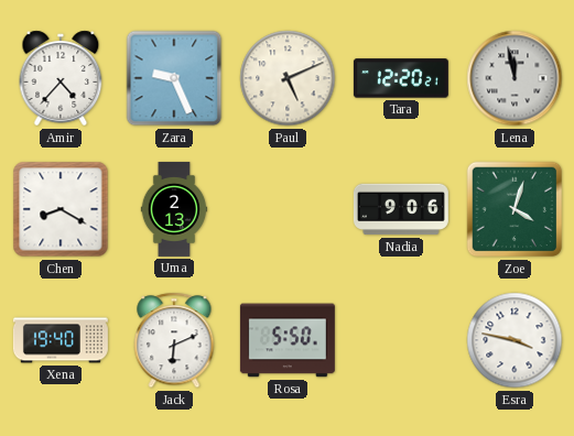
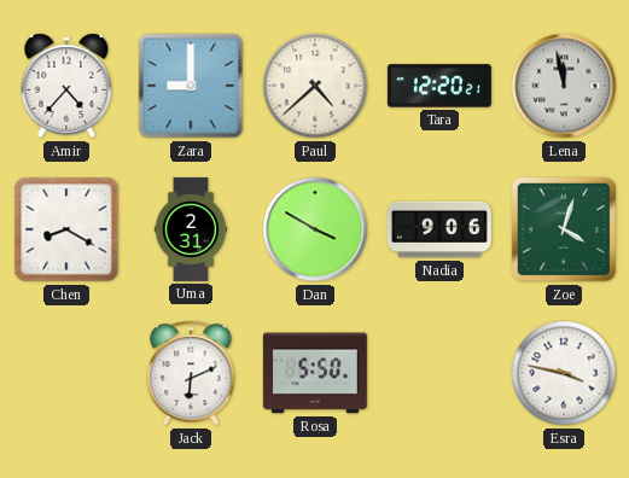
Zara: 9:26 -> 9:00 (191, 86)
Paul: 5:11 -> 4:38 (315, 86)
Uma: 2:13 -> 2:31 (191, 229)
Dan: none -> 3:50 (315, 229)
Xena: 19:40 -> none (61, 340)
